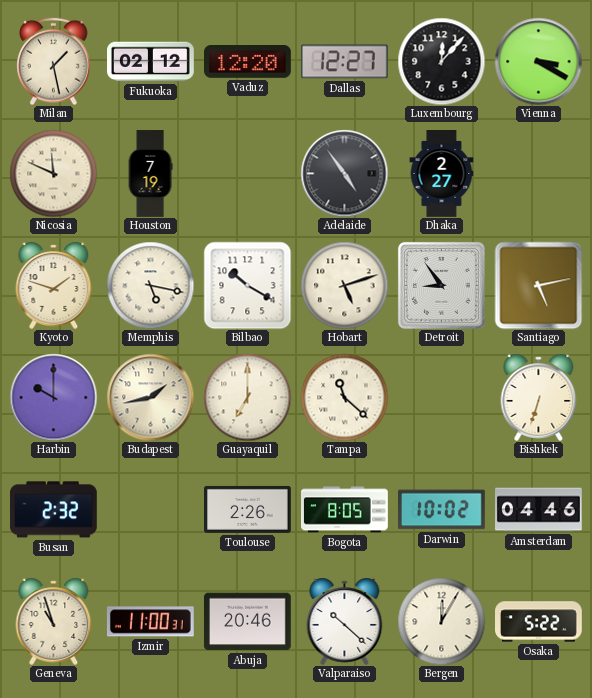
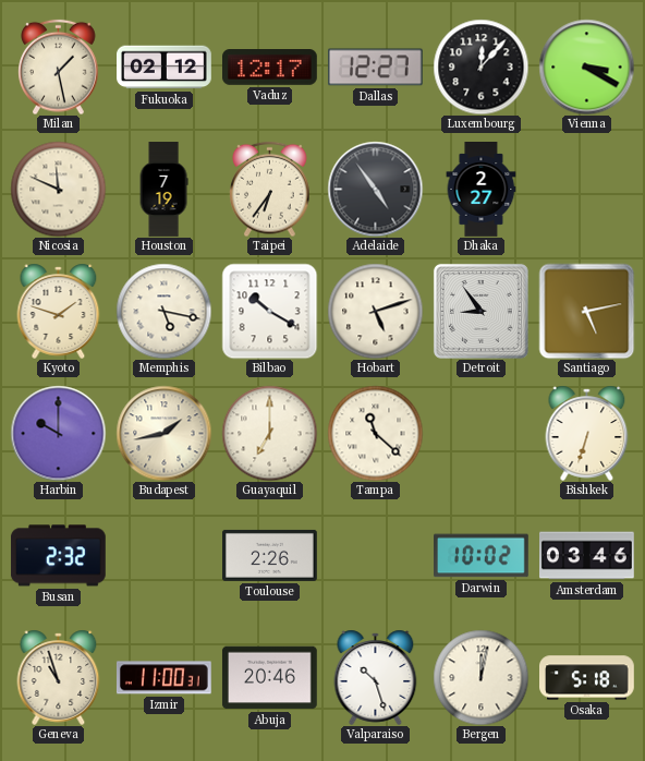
Vaduz: 12:20 -> 12:17 (270, 68)
Taipei: none -> 6:36 (270, 189)
Bogota: 8:05 -> none (345, 510)
Amsterdam: 04:46 -> 03:46 (587, 556)
Valparaiso: 10:22 -> 10:27 (376, 677)
Bergen: 12:05 -> 12:02 (480, 677)
Osaka: 5:22 -> 5:18 (587, 678)
